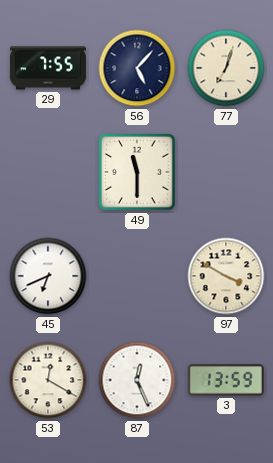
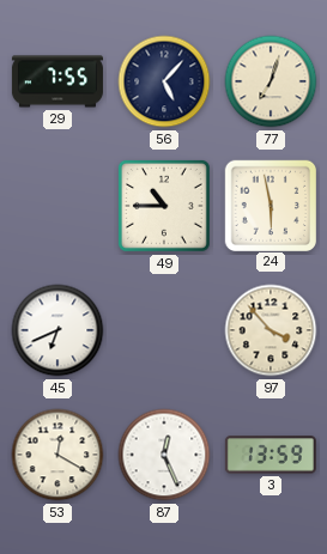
49: 11:30 -> 10:45 (164, 206)
24: none -> 5:58 (270, 205)
97: 3:50 -> 3:53 (271, 330)
